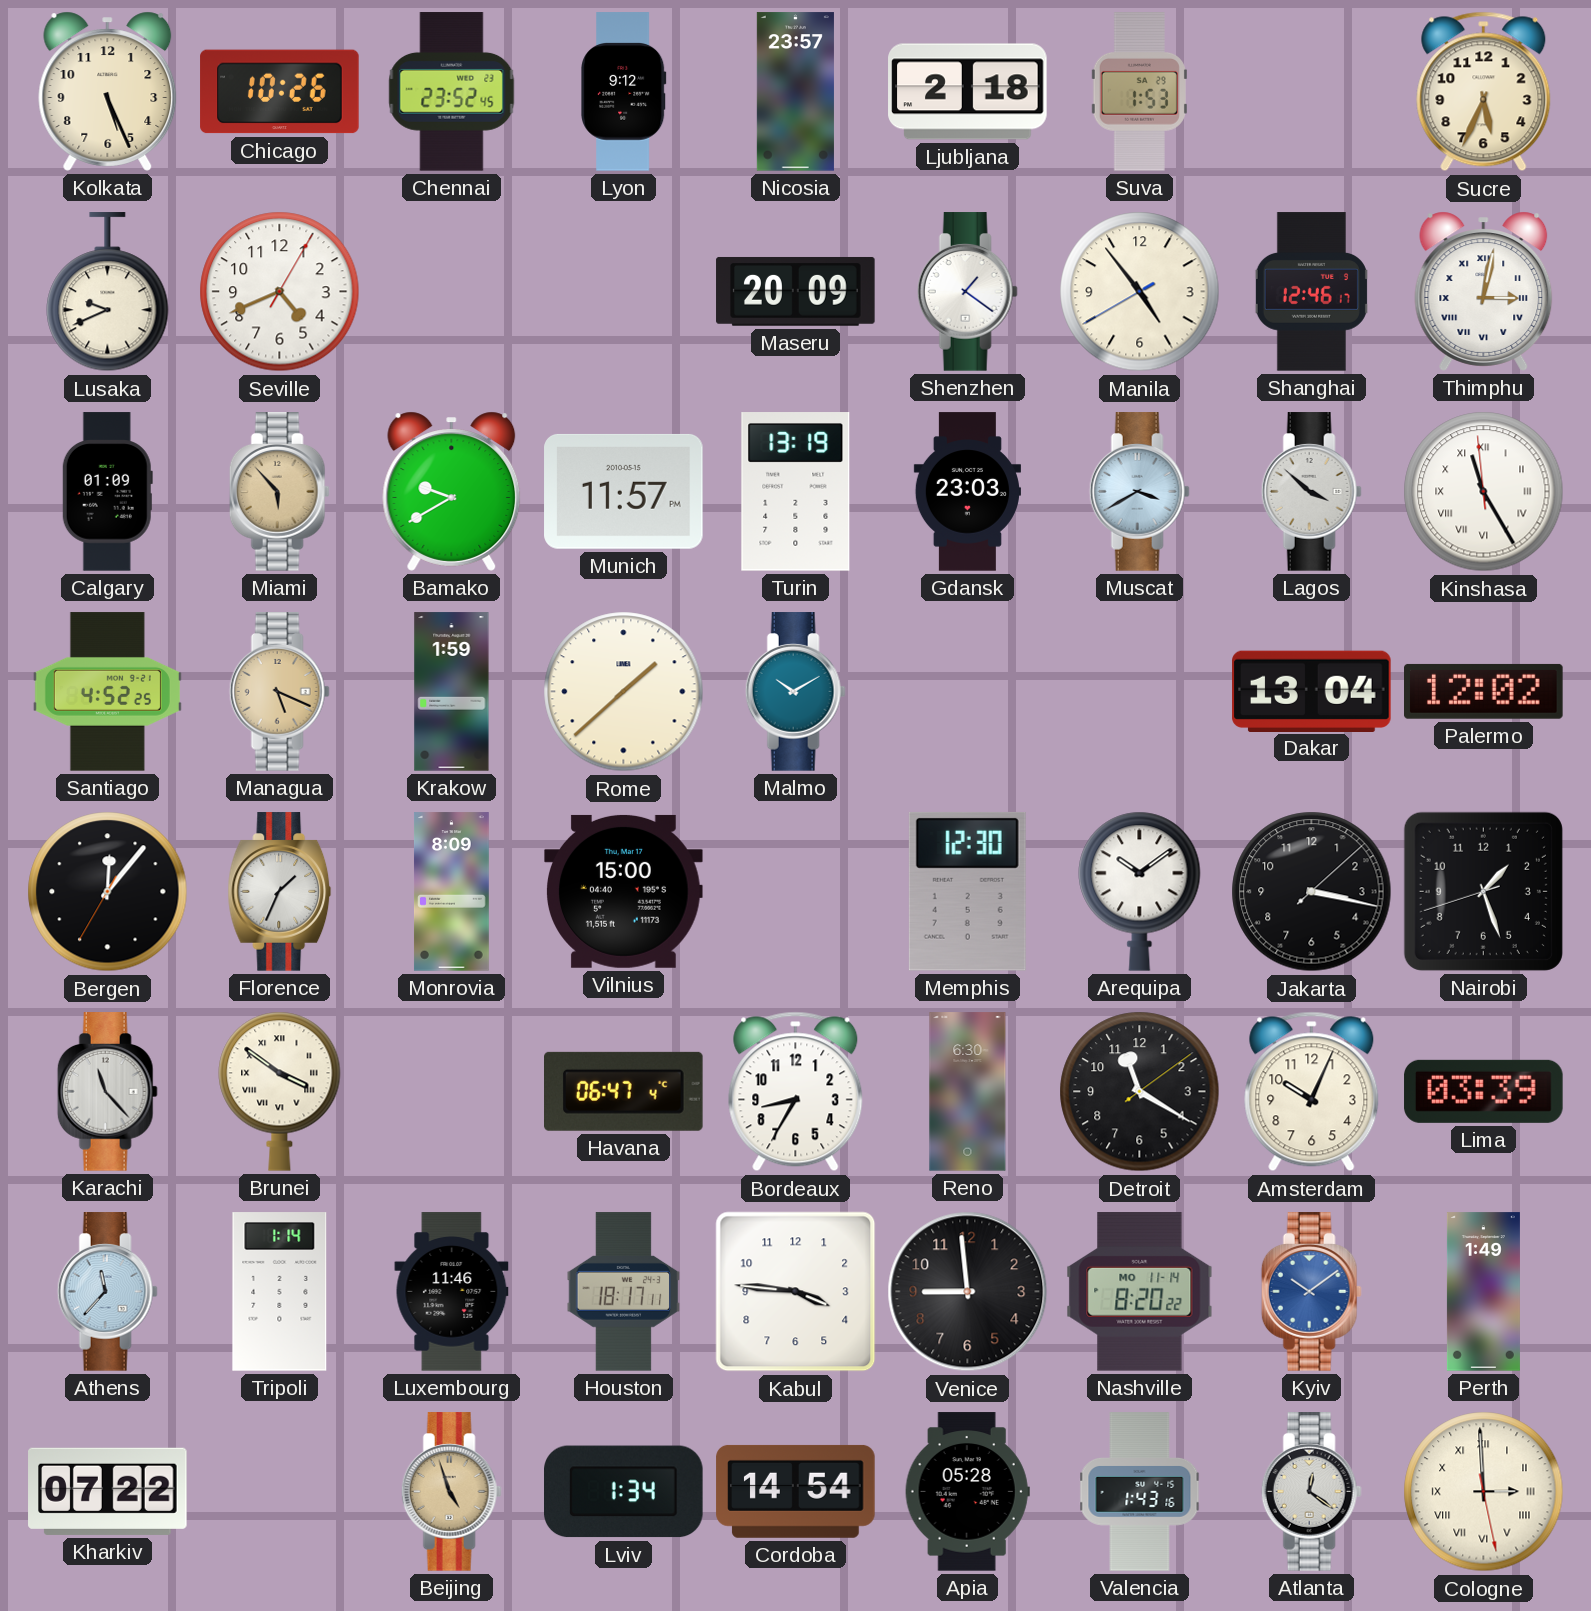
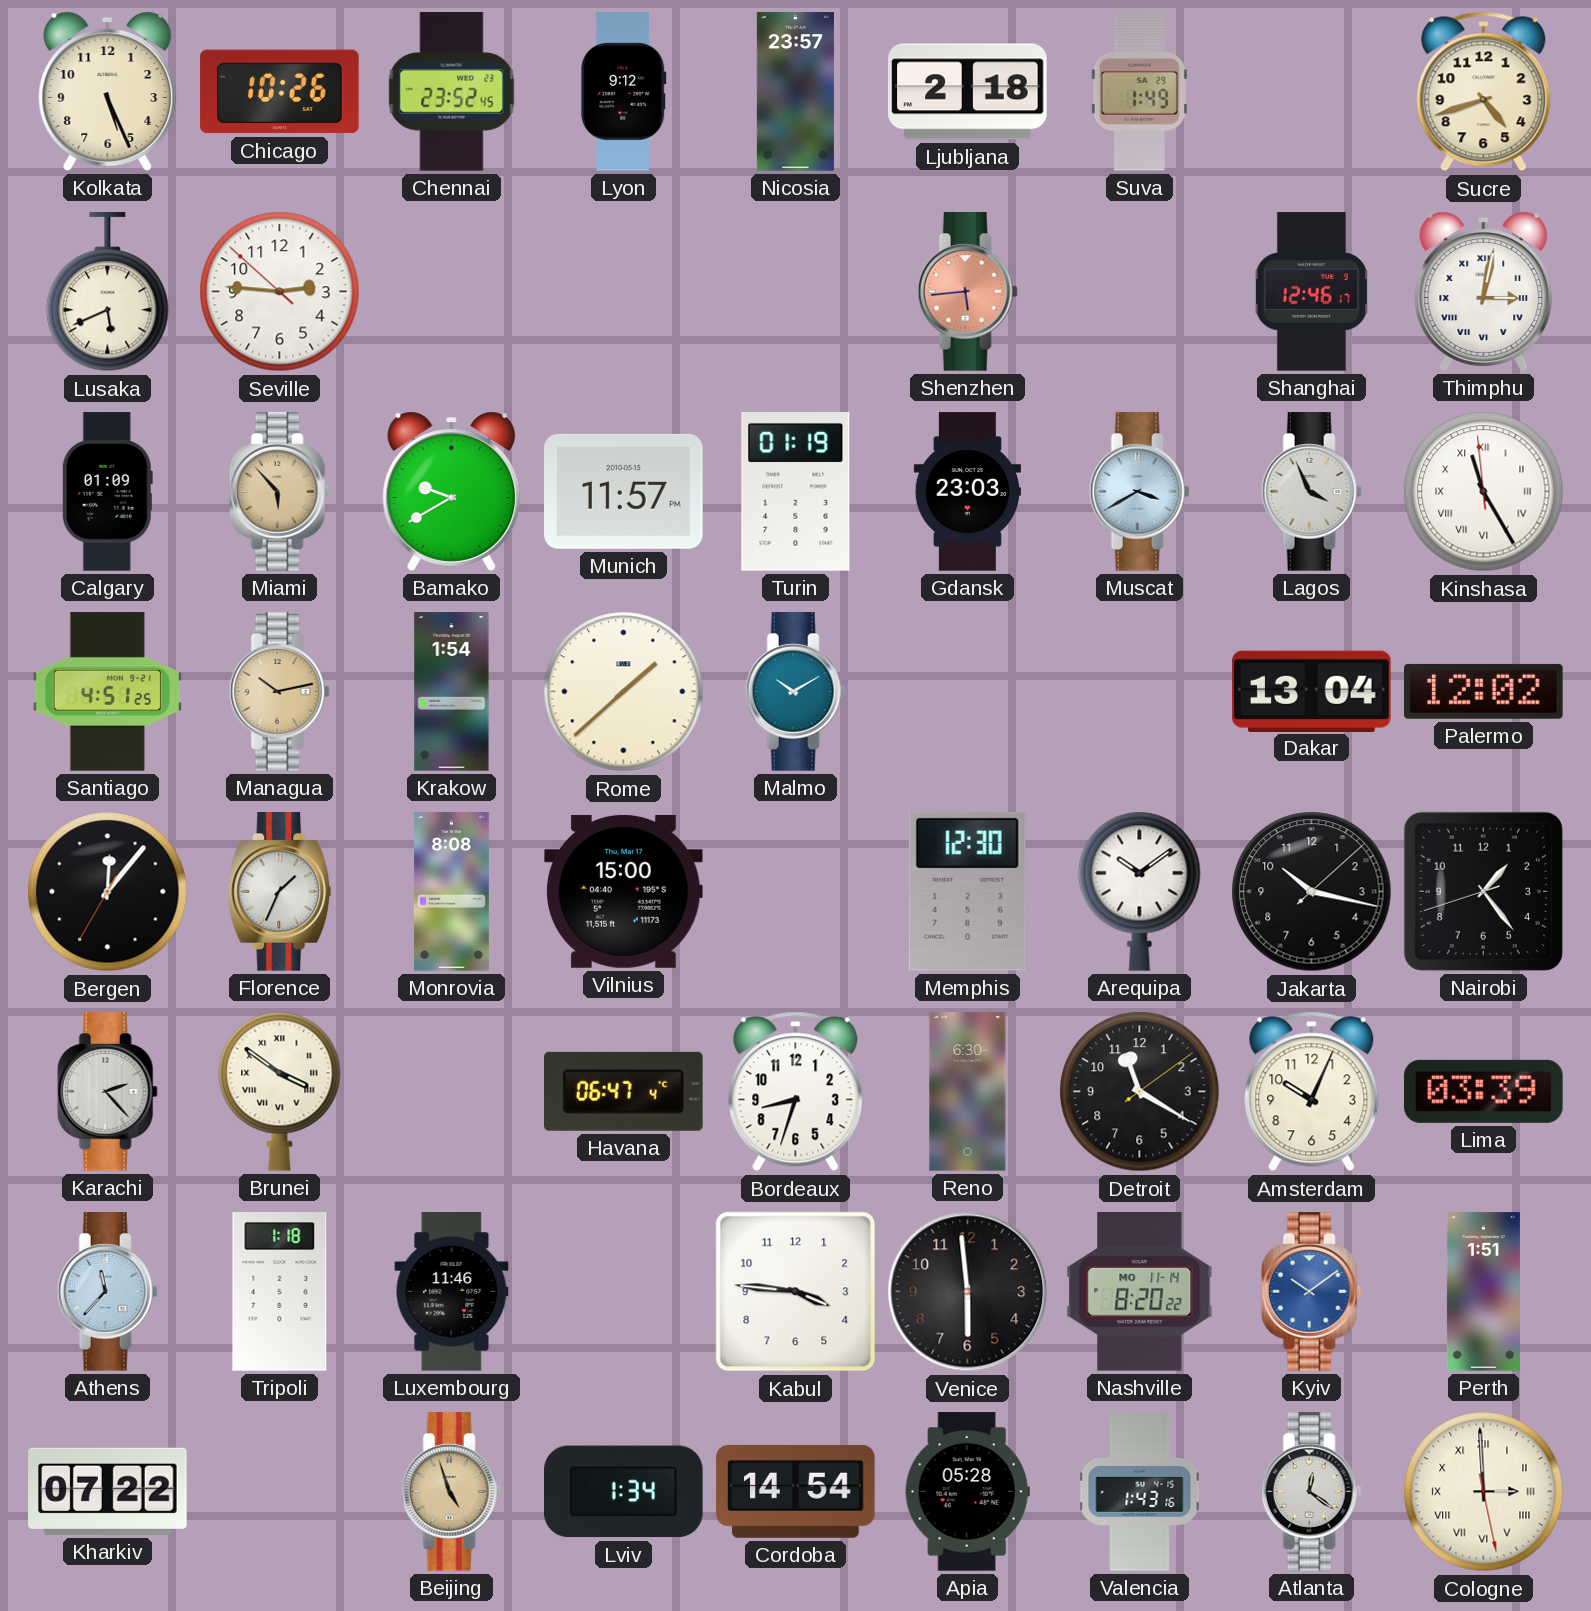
Suva: 1:53 -> 1:49 (1139, 92)
Sucre: 5:34 -> 4:42 (1484, 92)
Lusaka: 9:41 -> 5:41 (108, 292)
Seville: 4:41 -> 2:45 (280, 292)
Maseru: 20:09 -> none (796, 291)
Shenzhen: 1:21 -> 5:44 (967, 292)
Shenzhen dial: white -> salmon (967, 292)
Manila: 4:53 -> none (1140, 292)
Turin: 13:19 -> 01:19 (796, 492)
Lagos: 3:52 -> 3:56 (1311, 492)
Santiago: 4:52 -> 4:51 (107, 692)
Managua: 5:19 -> 10:13 (279, 692)
Krakow: 1:59 -> 1:54 (452, 692)
Monrovia: 8:09 -> 8:08 (451, 892)
Jakarta: 3:17 -> 10:17 (1312, 892)
Nairobi: 1:26 -> 1:23 (1483, 891)
Karachi: 11:23 -> 2:23 (107, 1092)
Bordeaux: 8:35 -> 8:33 (796, 1092)
Tripoli: 1:14 -> 1:18 (280, 1292)
Houston: 18:17 -> none (624, 1292)
Venice: 8:59 -> 5:59 (968, 1292)
Perth: 1:49 -> 1:51 (1483, 1292)
